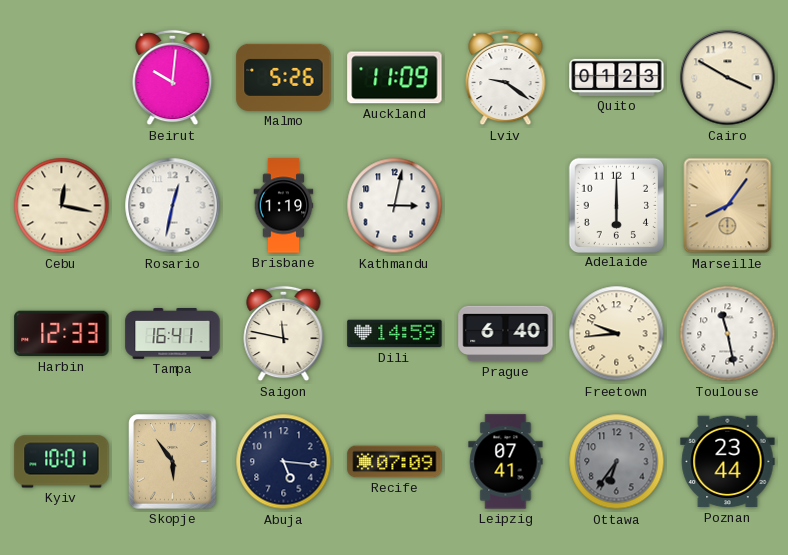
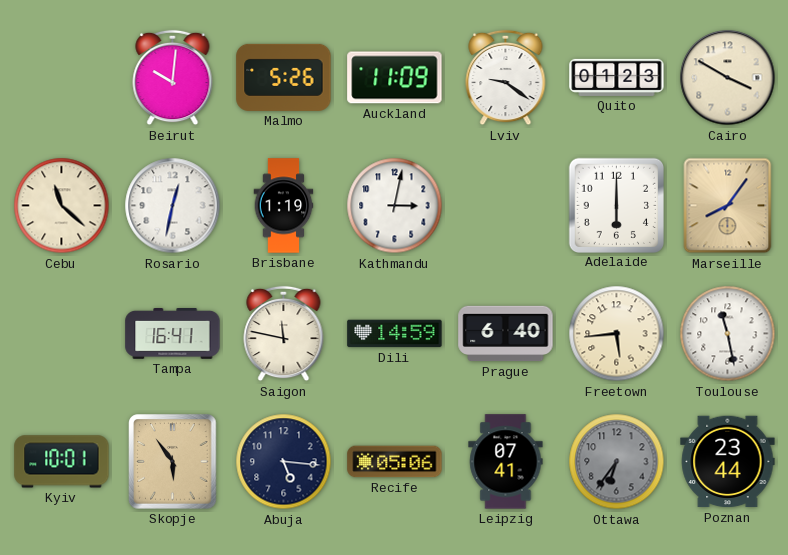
Cebu: 12:17 -> 11:22 (62, 206)
Harbin: 12:33 -> none (62, 334)
Freetown: 9:44 -> 5:44 (617, 334)
Recife: 07:09 -> 05:06 (395, 462)
